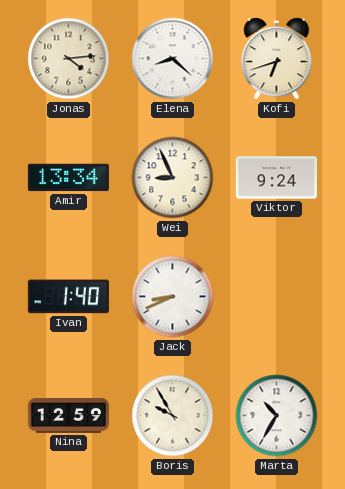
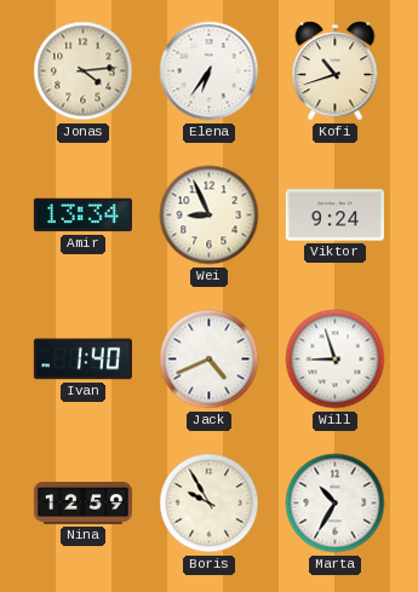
Elena: 8:22 -> 6:36 (210, 71)
Kofi: 6:42 -> 10:42 (336, 71)
Jack: 8:41 -> 4:41 (210, 360)
Will: none -> 8:57 (336, 360)
